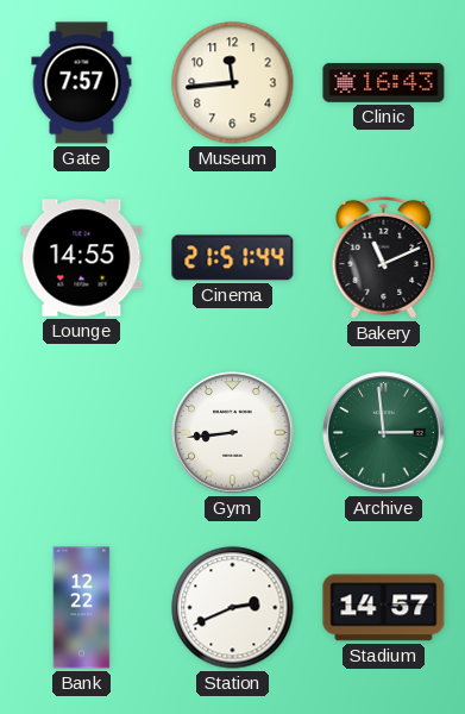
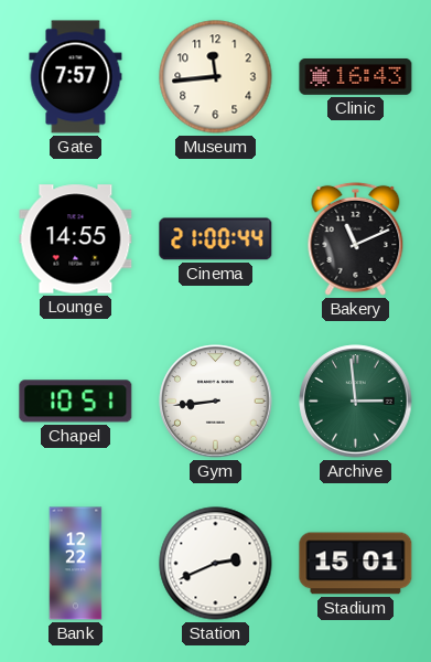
Cinema: 21:51 -> 21:00 (216, 239)
Chapel: none -> 10:51 (76, 402)
Stadium: 14:57 -> 15:01 (356, 564)
